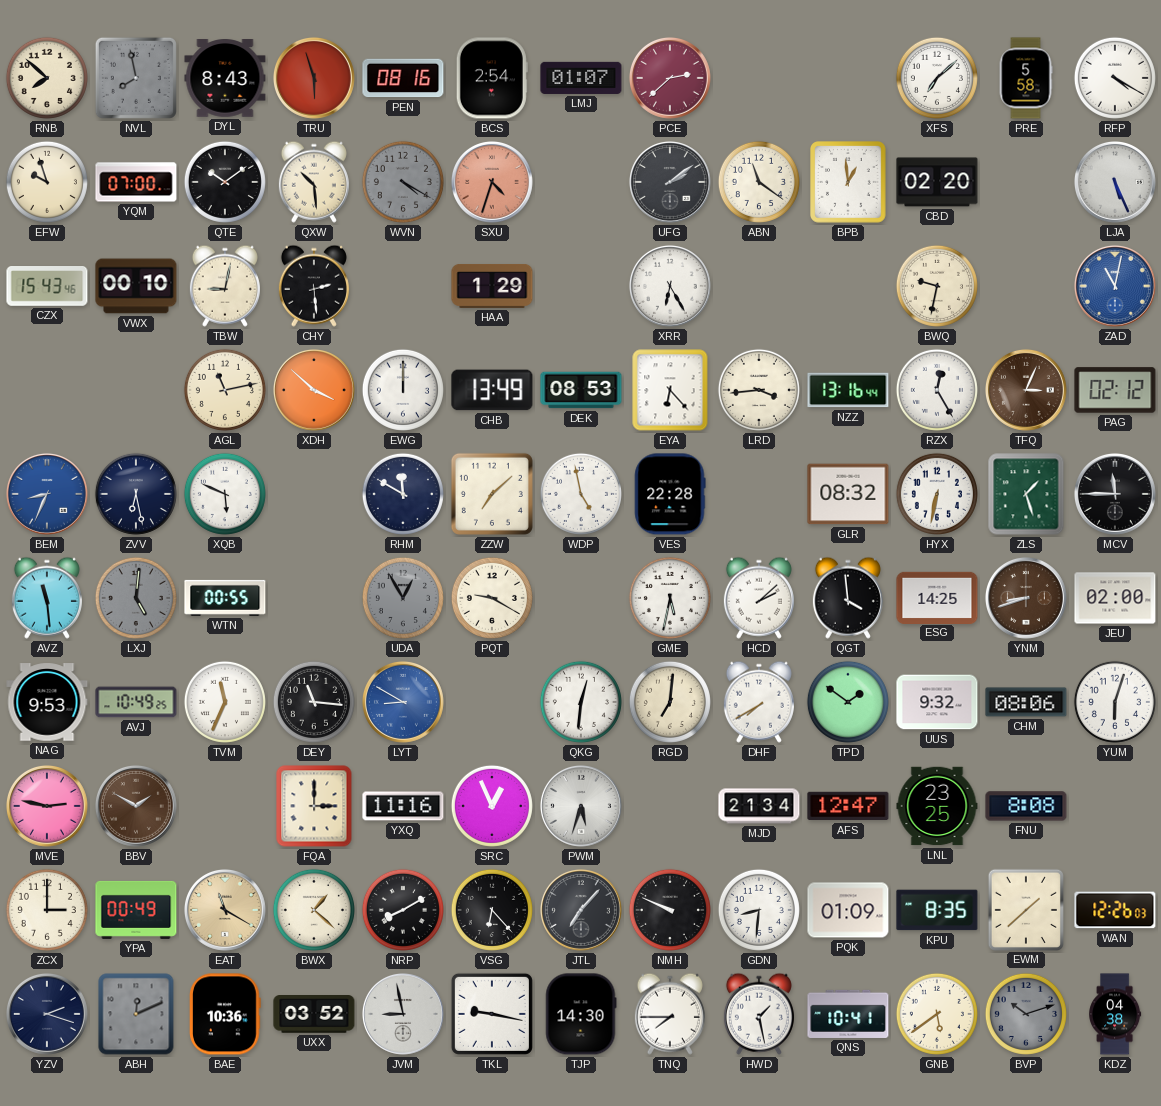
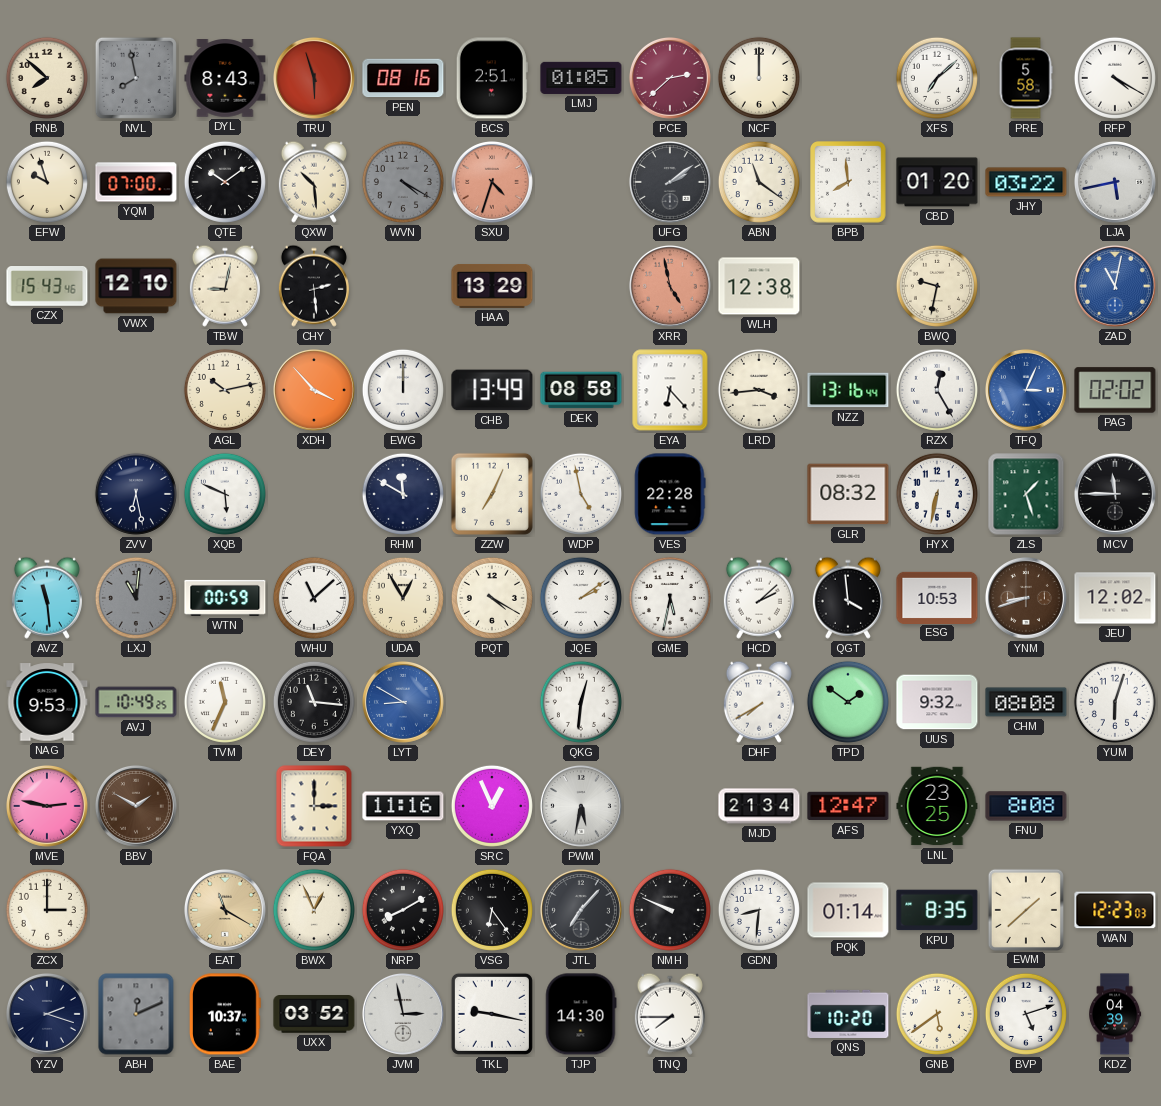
BCS: 2:54 -> 2:51 (492, 78)
LMJ: 01:07 -> 01:05 (581, 78)
NCF: none -> 12:00 (759, 78)
BPB: 12:59 -> 7:59 (849, 182)
CBD: 02:20 -> 01:20 (937, 182)
JHY: none -> 03:22 (1026, 182)
LJA: 5:26 -> 5:43 (1115, 182)
VWX: 00:10 -> 12:10 (136, 286)
HAA: 1:29 -> 13:29 (492, 287)
XRR: 6:25 -> 4:58 (670, 286)
XRR dial: white -> salmon (670, 286)
WLH: none -> 12:38 (759, 286)
AGL: 11:13 -> 10:13 (225, 390)
XDH: 3:52 -> 3:53 (314, 390)
DEK: 08:53 -> 08:58 (581, 390)
TFQ dial: brown -> blue (1026, 390)
PAG: 02:12 -> 02:02 (1115, 390)
BEM: 8:34 -> none (47, 494)
ZZW: 7:08 -> 7:04 (492, 494)
LXJ: 5:01 -> 11:01 (136, 598)
WTN: 00:55 -> 00:59 (225, 598)
WHU: none -> 11:08 (314, 598)
UDA dial: grey -> cream (403, 598)
PQT: 9:20 -> 4:20 (492, 598)
JQE: none -> 2:09 (581, 598)
ESG: 14:25 -> 10:53 (937, 597)
JEU: 02:00 -> 12:02 (1115, 598)
RGD: 7:01 -> none (670, 702)
CHM: 08:06 -> 08:08 (1026, 702)
PWM: 5:33 -> 5:32 (581, 806)
YPA: 00:49 -> none (136, 910)
BWX: 1:22 -> 12:56 (314, 910)
VSG: 6:23 -> 6:24 (492, 910)
PQK: 01:09 -> 01:14 (848, 910)
WAN: 12:26 -> 12:23 (1115, 910)
BAE: 10:36 -> 10:37 (226, 1014)
JVM: 8:58 -> 2:58 (403, 1014)
HWD: 1:28 -> none (759, 1014)
QNS: 10:41 -> 10:20 (848, 1014)
BVP: 10:12 -> 5:12 (1026, 1014)
BVP dial: grey -> white (1026, 1014)
KDZ: 04:38 -> 04:39 (1115, 1014)
